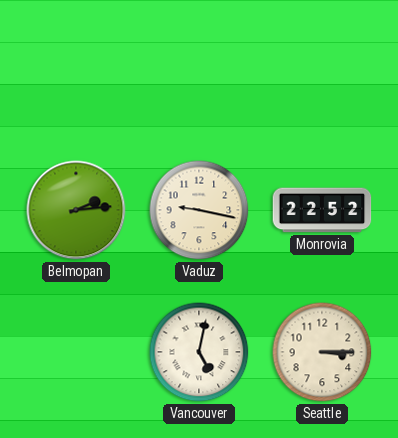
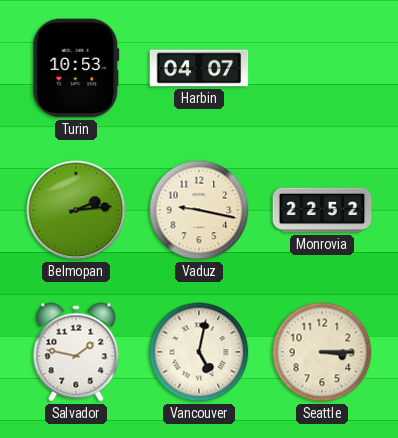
Turin: none -> 10:53 (76, 68)
Harbin: none -> 04:07 (199, 68)
Salvador: none -> 1:47 (76, 352)
